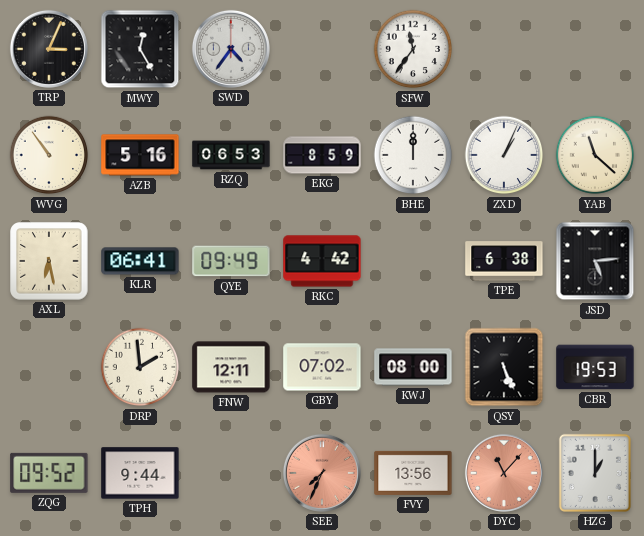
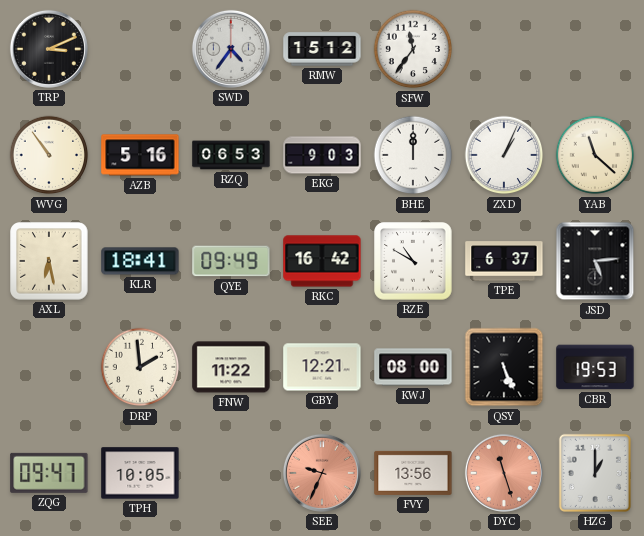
TRP: 3:04 -> 3:11 (49, 49)
MWY: 12:25 -> none (140, 49)
RMW: none -> 15:12 (322, 49)
EKG: 8:59 -> 9:03 (322, 155)
KLR: 06:41 -> 18:41 (140, 261)
RKC: 4:42 -> 16:42 (322, 261)
RZE: none -> 10:50 (413, 261)
TPE: 6:38 -> 6:37 (504, 261)
FNW: 12:11 -> 11:22 (231, 367)
GBY: 07:02 -> 12:21 (322, 367)
ZQG: 09:52 -> 09:47 (49, 473)
TPH: 9:44 -> 10:05 (140, 473)
SEE: 7:34 -> 9:34 (322, 473)
DYC: 11:07 -> 11:27 (504, 473)
